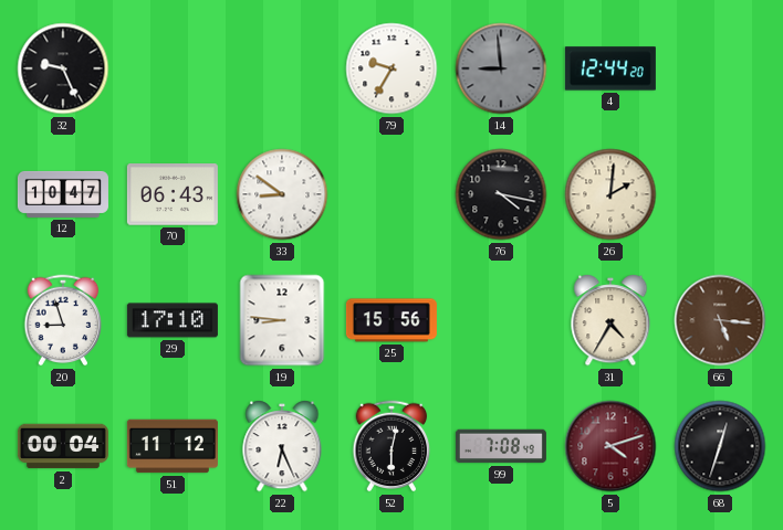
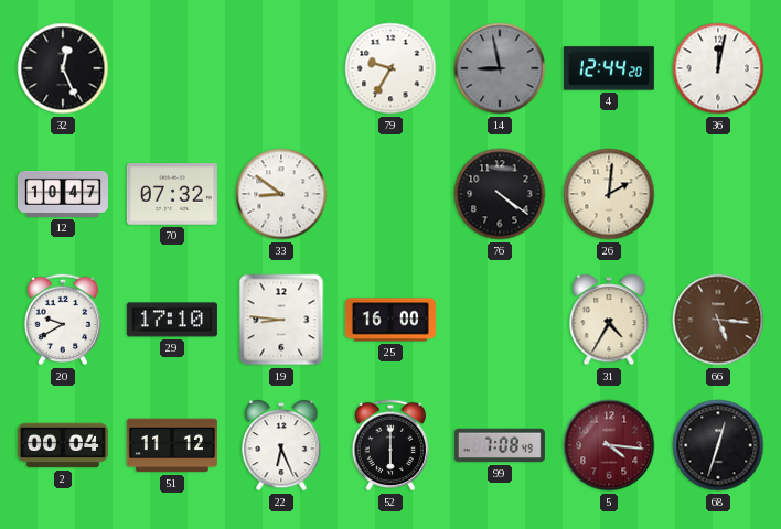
32: 9:26 -> 12:26 (63, 68)
14: 8:59 -> 8:58 (500, 68)
36: none -> 12:02 (718, 68)
70: 06:43 -> 07:32 (172, 194)
76: 4:17 -> 4:21 (500, 194)
20: 8:57 -> 9:40 (63, 320)
25: 15:56 -> 16:00 (390, 320)
52: 6:02 -> 6:00 (390, 445)
5: 4:12 -> 4:16 (609, 445)
